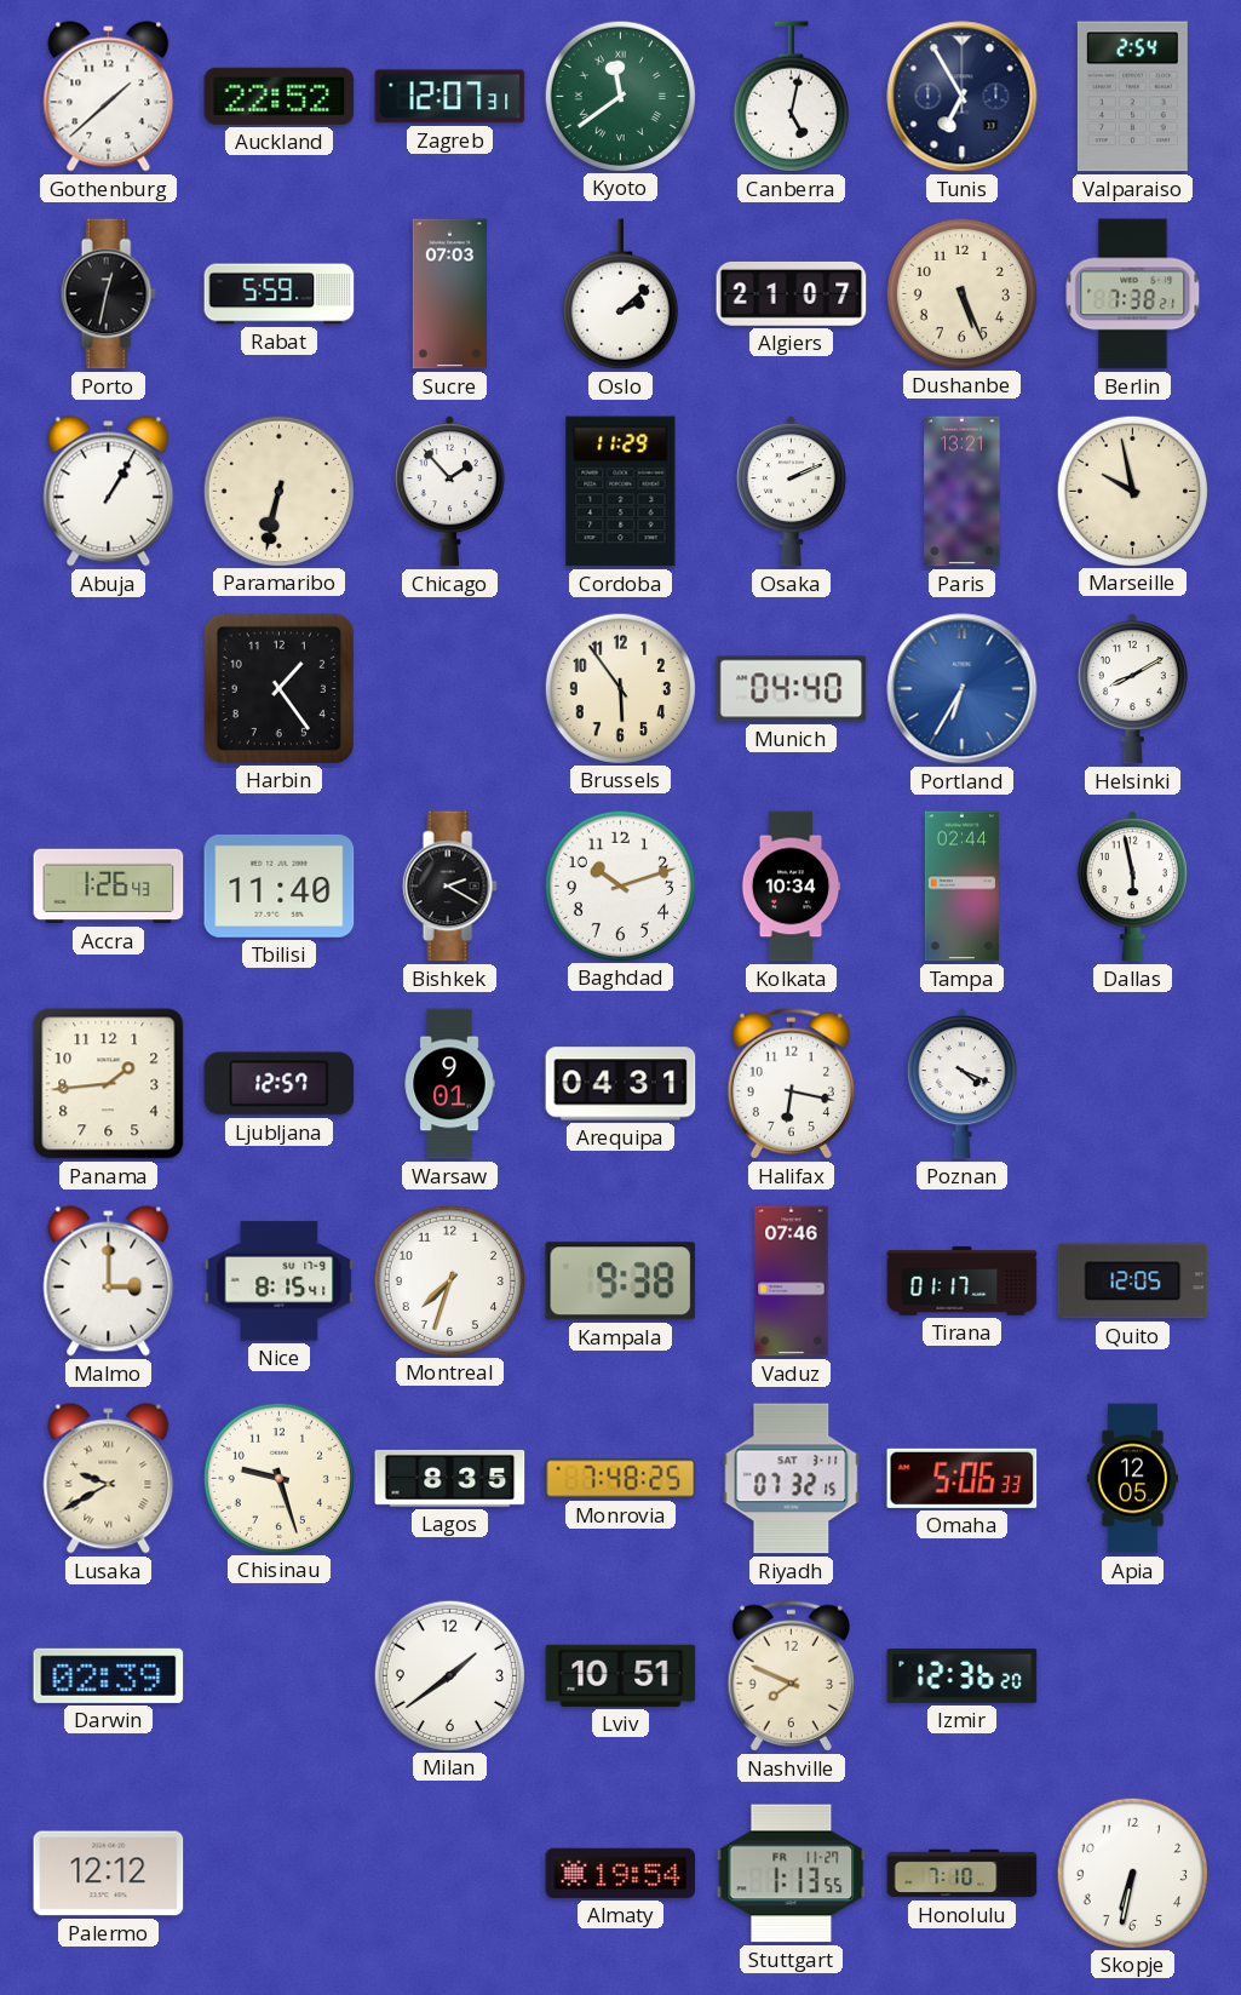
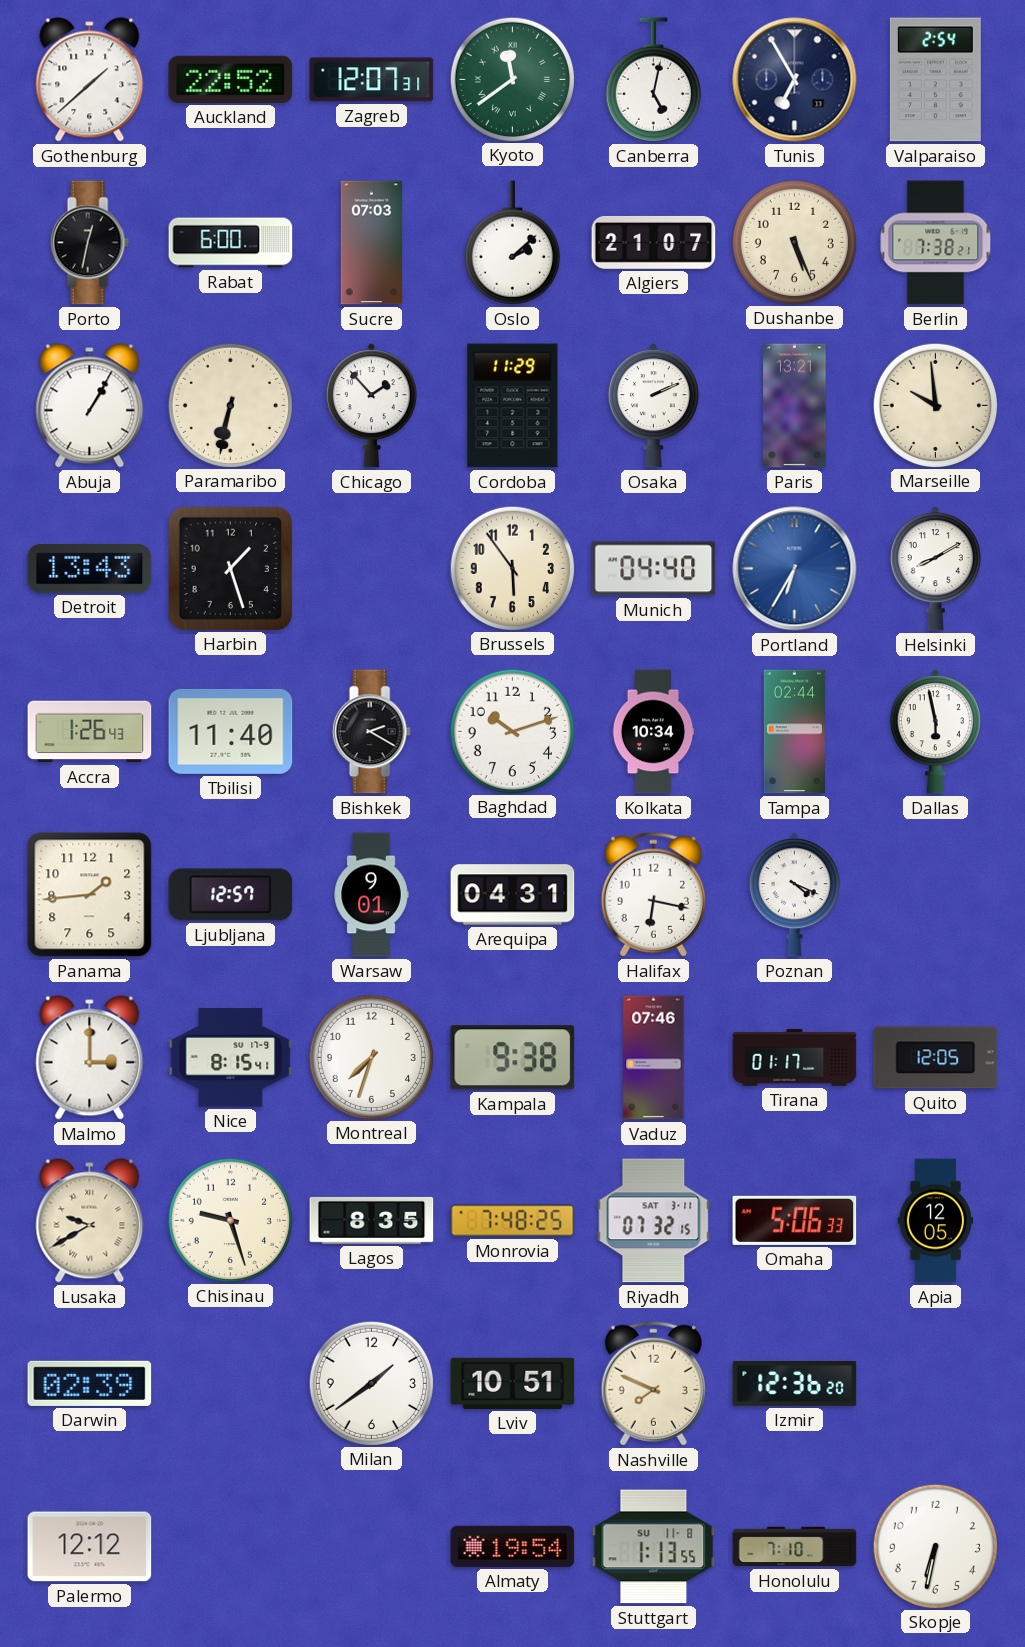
Rabat: 5:59 -> 6:00 (231, 243)
Marseille: 9:58 -> 9:59 (935, 405)
Detroit: none -> 13:43 (90, 569)
Harbin: 1:24 -> 1:27 (230, 568)
Stuttgart date: FR 11-27 -> SU 11-8 (654, 1547)
